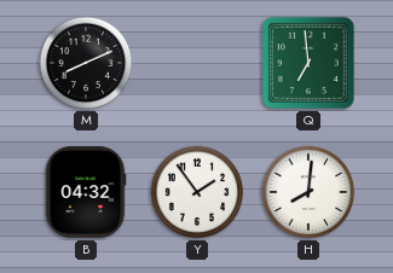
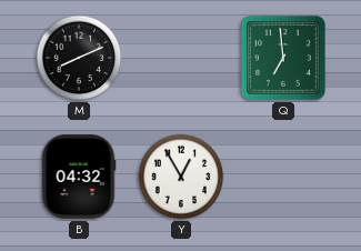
Y: 1:54 -> 12:55 (181, 177)
H: 8:01 -> none (308, 192)
